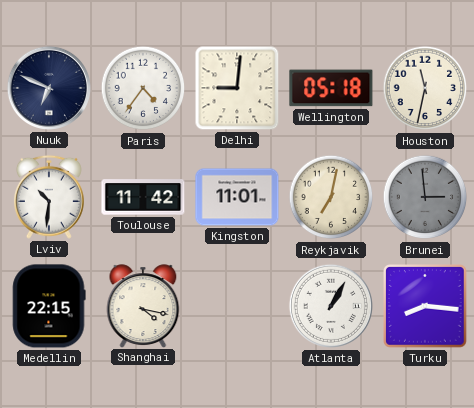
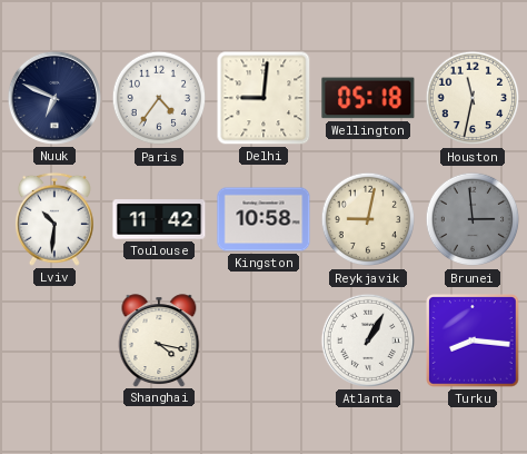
Kingston: 11:01 -> 10:58 (263, 219)
Reykjavik: 7:02 -> 9:02 (368, 219)
Medellin: 22:15 -> none (49, 306)
